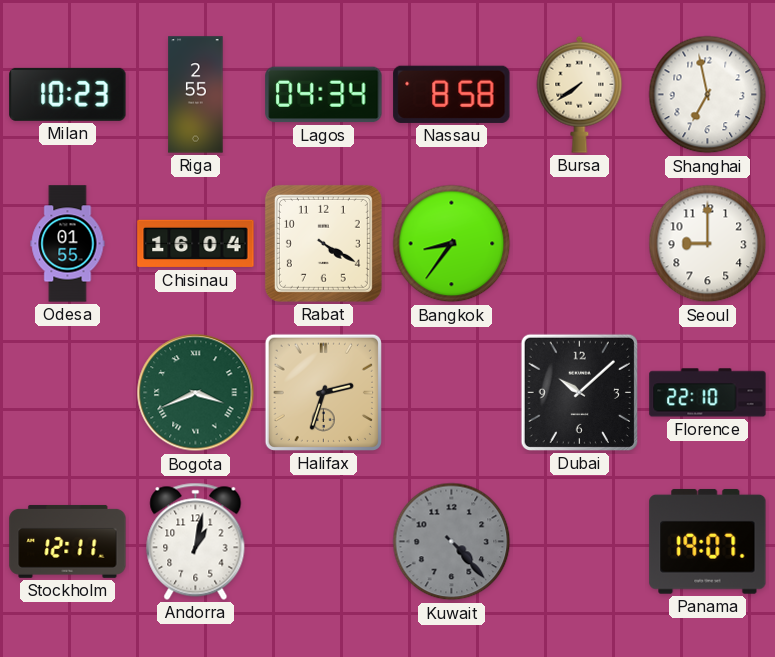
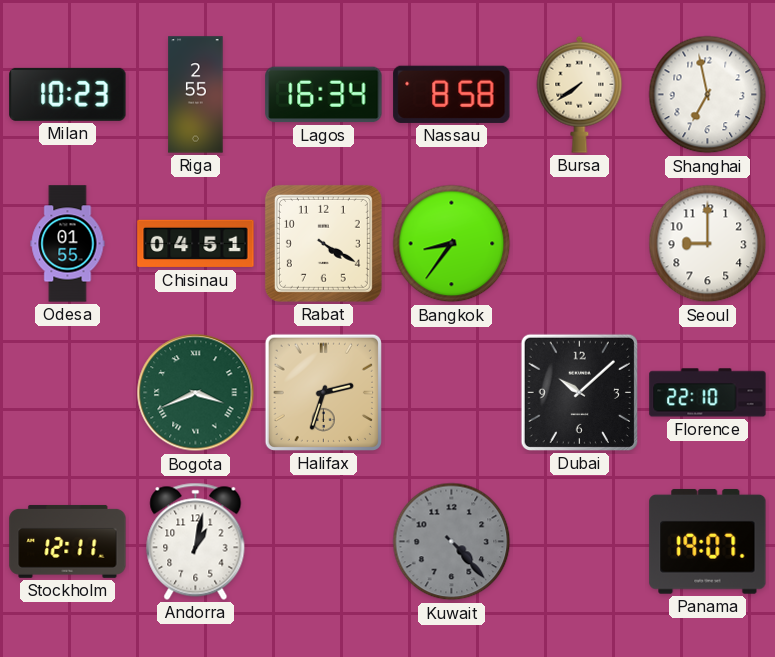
Lagos: 04:34 -> 16:34 (324, 95)
Chisinau: 16:04 -> 04:51 (196, 244)
